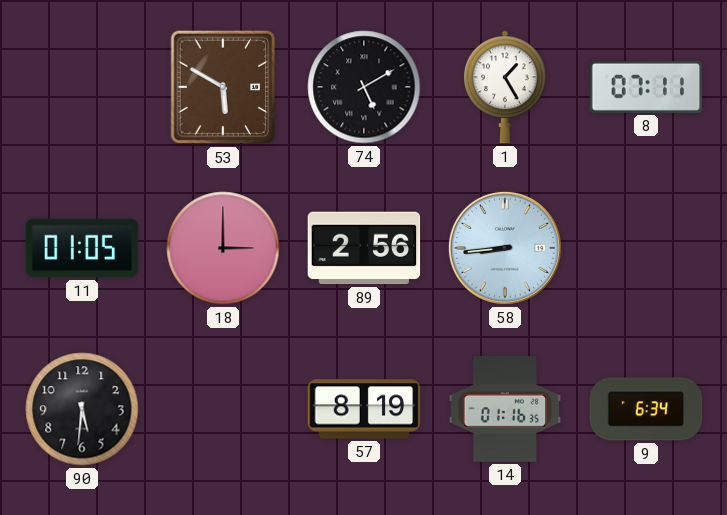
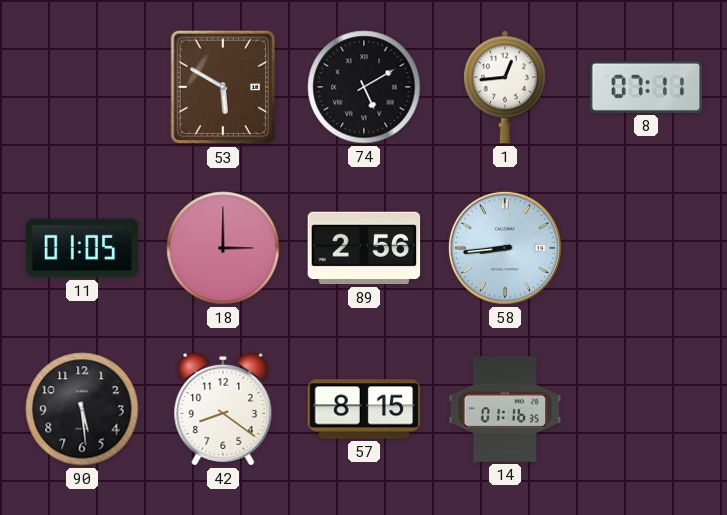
1: 1:25 -> 12:44 (506, 87)
90: 5:31 -> 5:29 (82, 409)
42: none -> 8:21 (223, 409)
57: 8:19 -> 8:15 (364, 409)
9: 6:34 -> none (646, 409)
